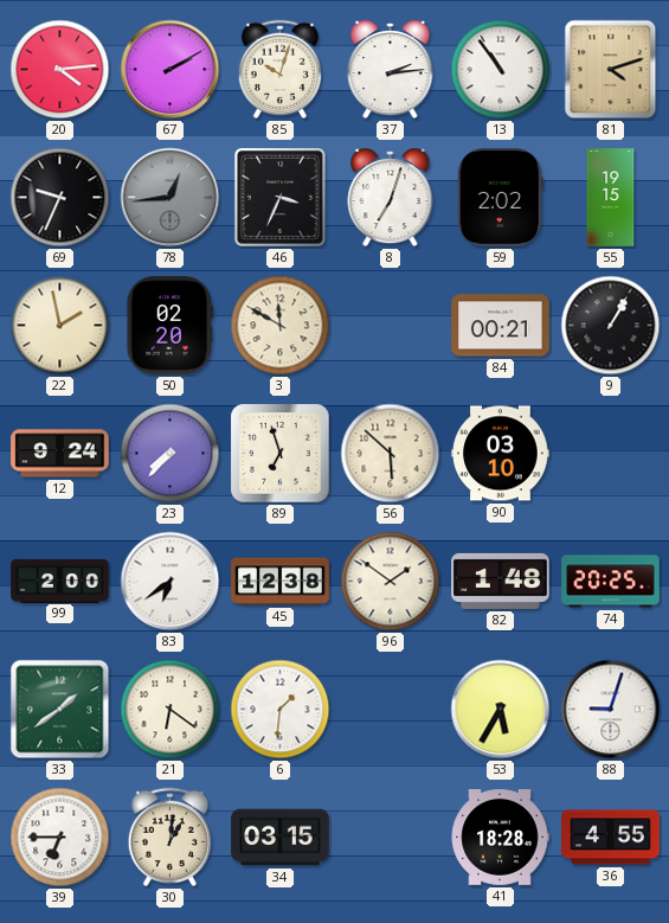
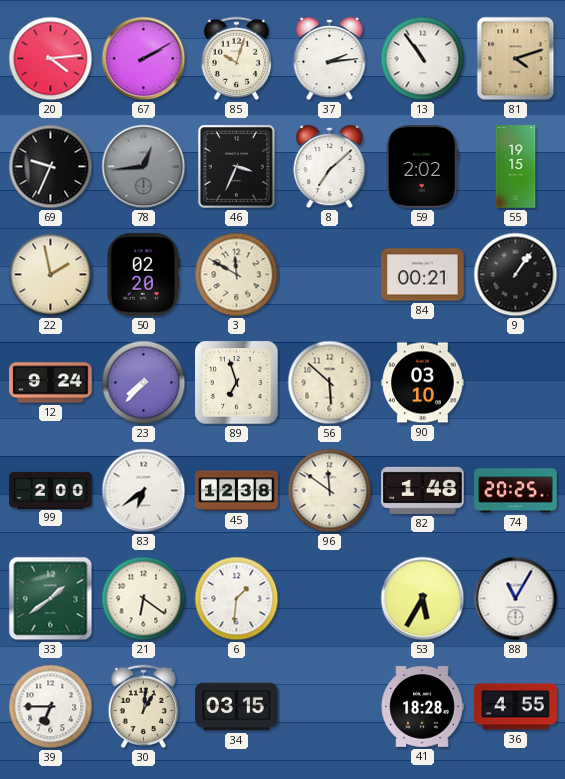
8: 7:03 -> 7:08 (330, 167)
9: 1:05 -> 1:06 (516, 275)
96: 1:51 -> 11:51 (330, 491)
88: 9:03 -> 11:05 (516, 599)
